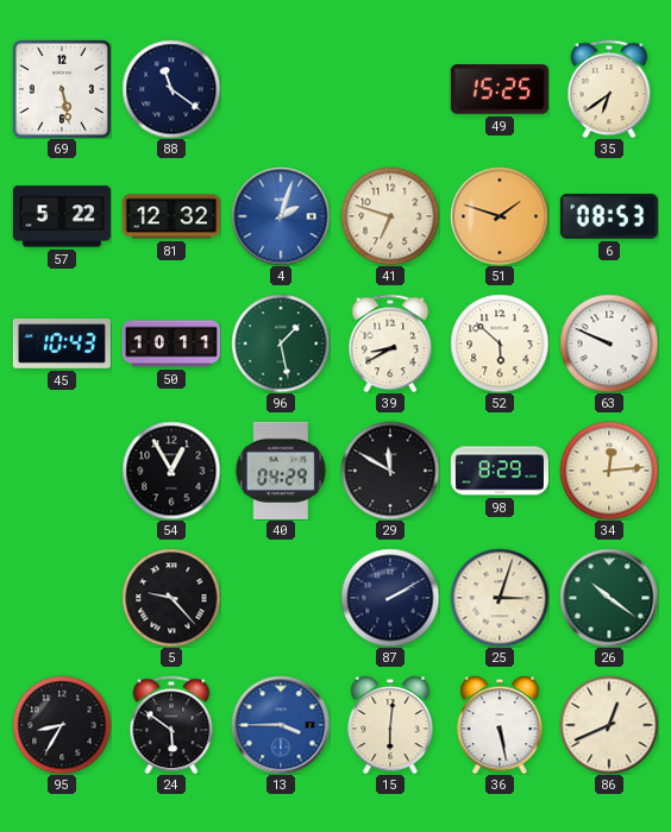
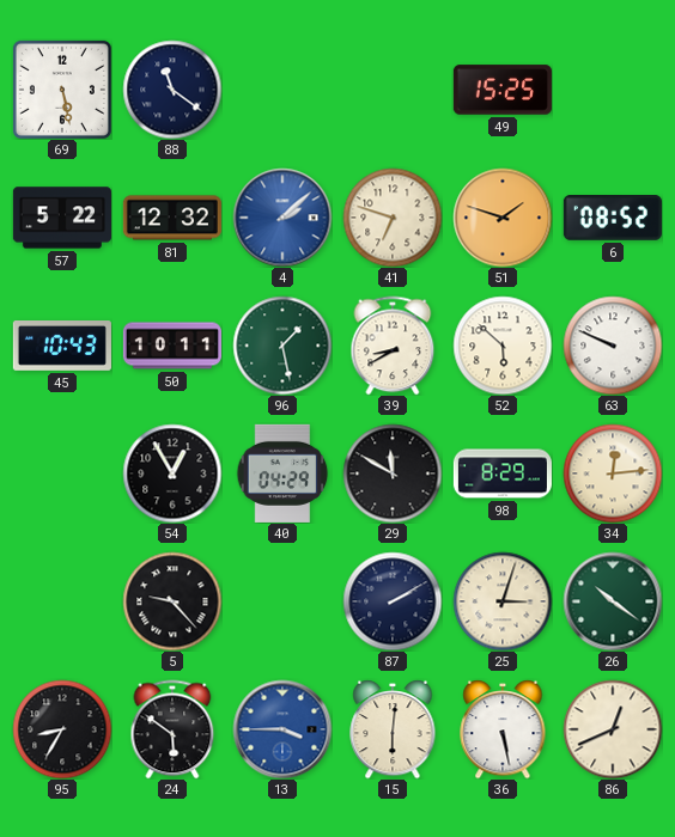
35: 6:39 -> none (609, 89)
4: 2:03 -> 2:08 (282, 218)
6: 08:53 -> 08:52 (613, 219)
